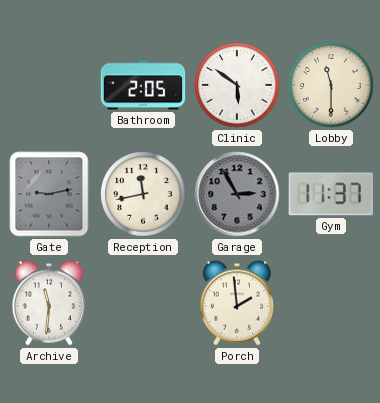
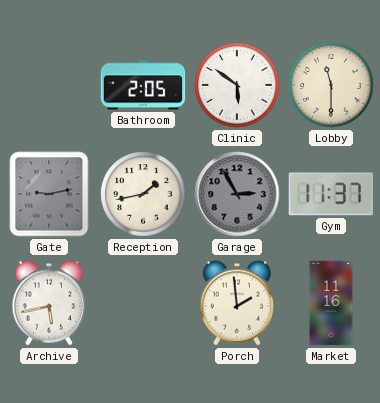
Reception: 11:43 -> 1:43 (143, 194)
Archive: 11:31 -> 5:43 (49, 303)
Market: none -> 11:16 (331, 303)
